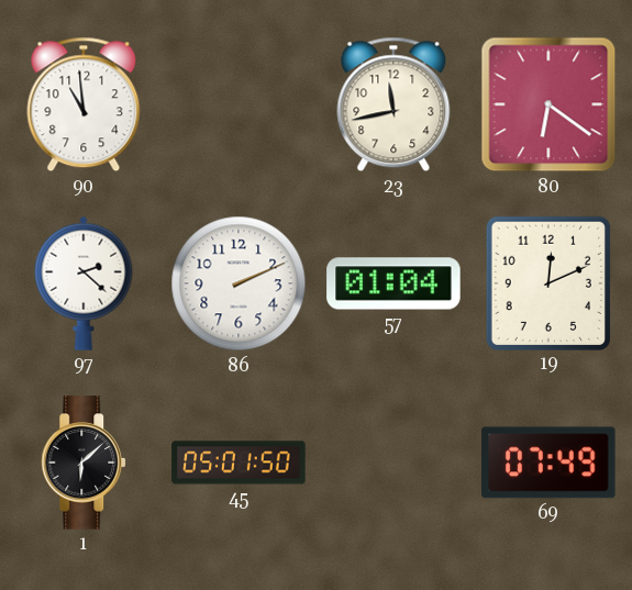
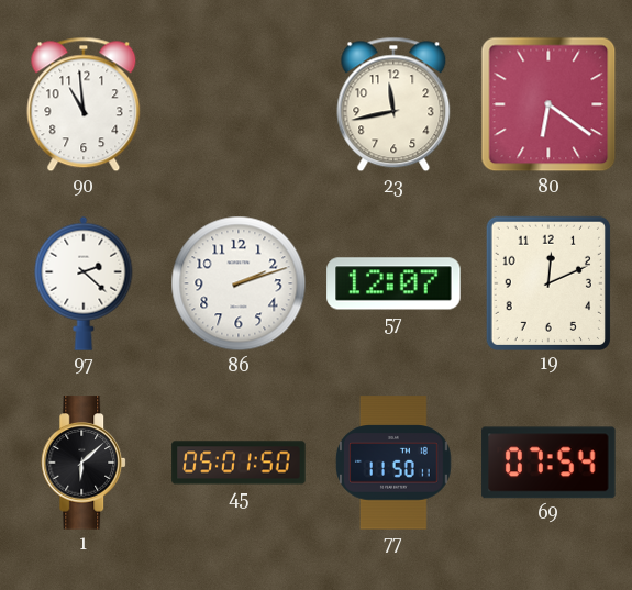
86: 2:11 -> 2:12 (239, 283)
57: 01:04 -> 12:07 (393, 283)
77: none -> 11:50 (393, 463)
69: 07:49 -> 07:54 (548, 463)
